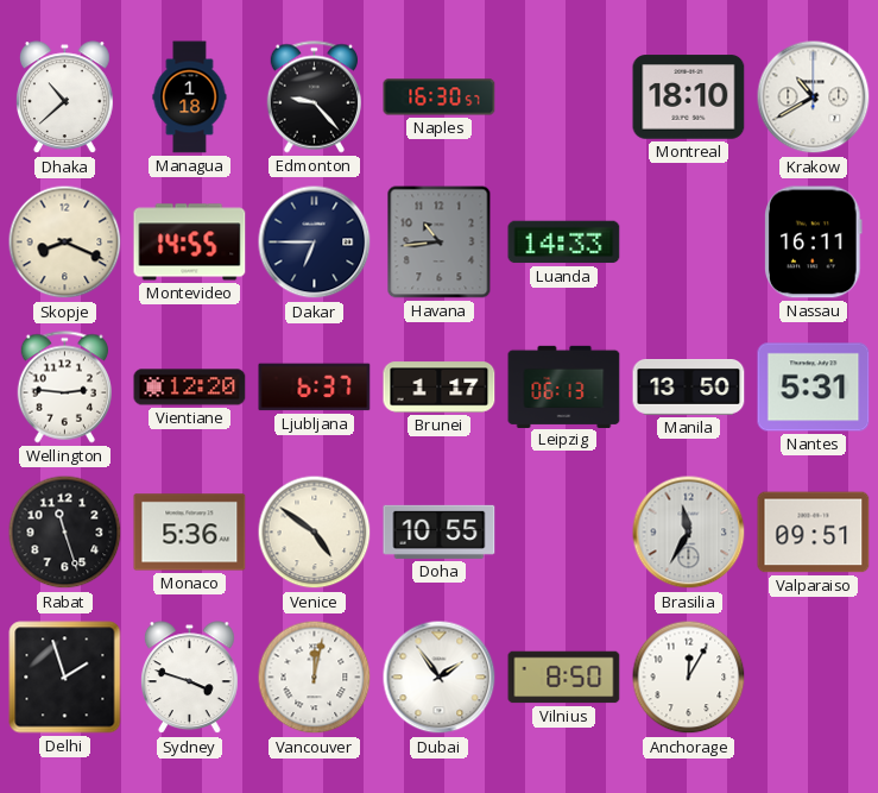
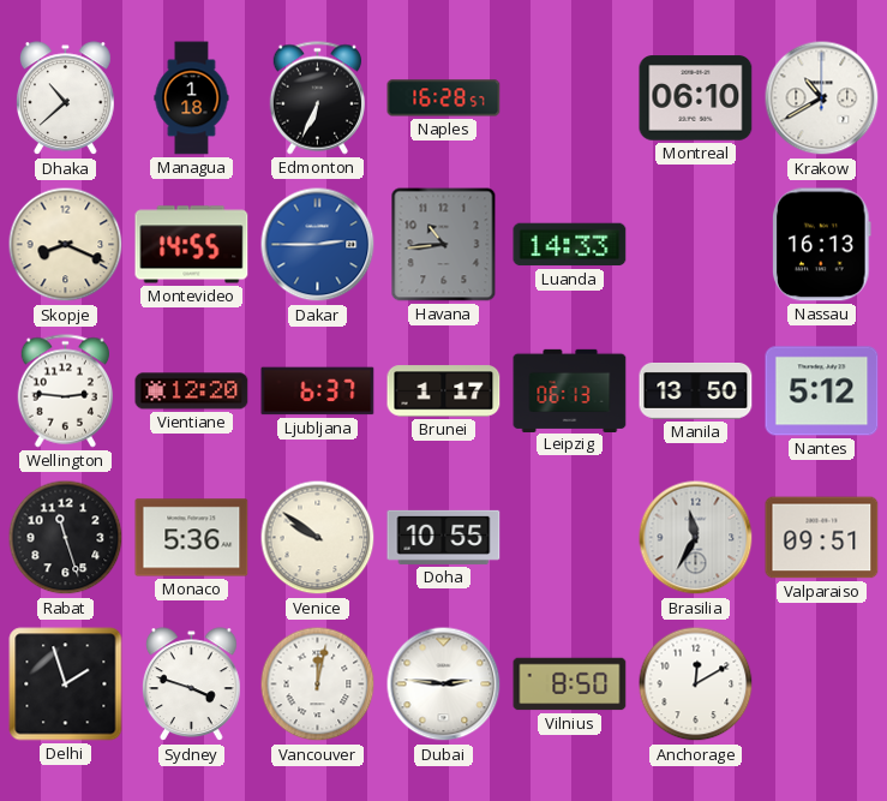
Edmonton: 9:23 -> 6:34 (317, 98)
Naples: 16:30 -> 16:28 (444, 98)
Montreal: 18:10 -> 06:10 (696, 98)
Dakar: 6:45 -> 2:45 (318, 245)
Dakar dial: navy -> blue (318, 245)
Nassau: 16:11 -> 16:13 (822, 245)
Nantes: 5:31 -> 5:12 (822, 391)
Venice: 4:51 -> 9:51 (318, 538)
Dubai: 1:54 -> 2:46 (444, 685)
Anchorage: 12:05 -> 12:10 (696, 685)
